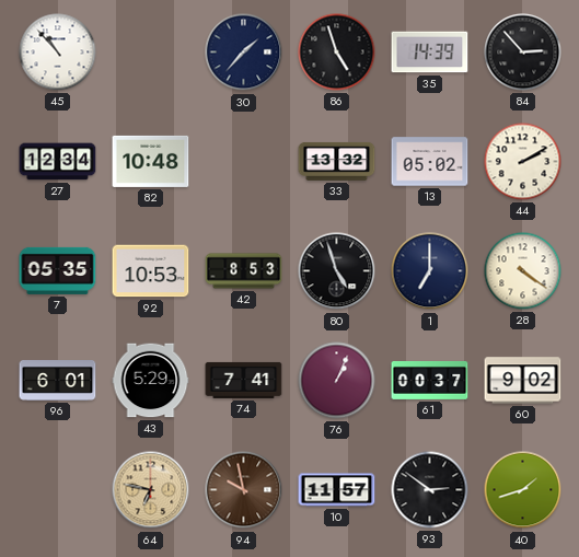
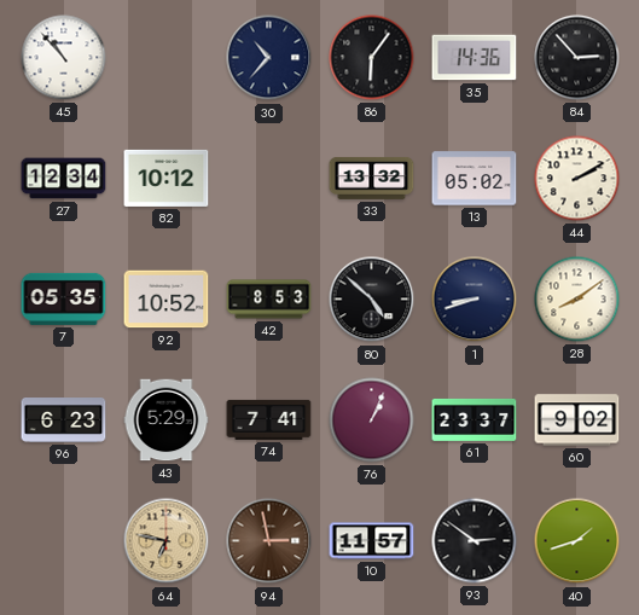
30: 1:37 -> 10:37 (269, 58)
86: 4:57 -> 6:06 (372, 58)
35: 14:39 -> 14:36 (475, 58)
82: 10:48 -> 10:12 (167, 178)
92: 10:53 -> 10:52 (167, 300)
80: 4:57 -> 4:52 (372, 300)
1: 7:00 -> 8:42 (475, 300)
28: 4:21 -> 8:09 (577, 300)
96: 6:01 -> 6:23 (64, 420)
61: 00:37 -> 23:37 (475, 419)
94: 9:58 -> 2:58 (269, 541)
